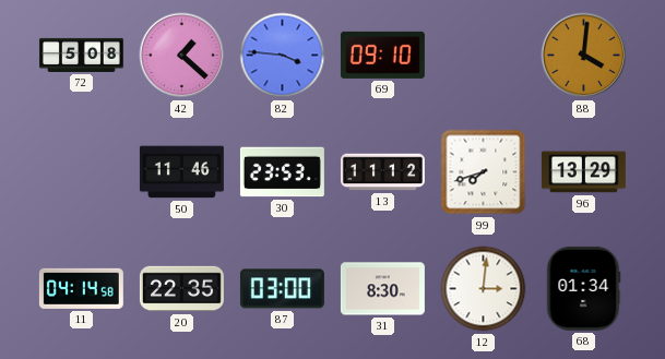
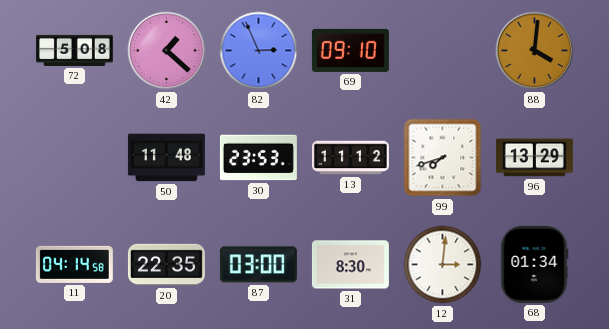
82: 3:46 -> 2:56 (259, 51)
50: 11:46 -> 11:48 (166, 158)
